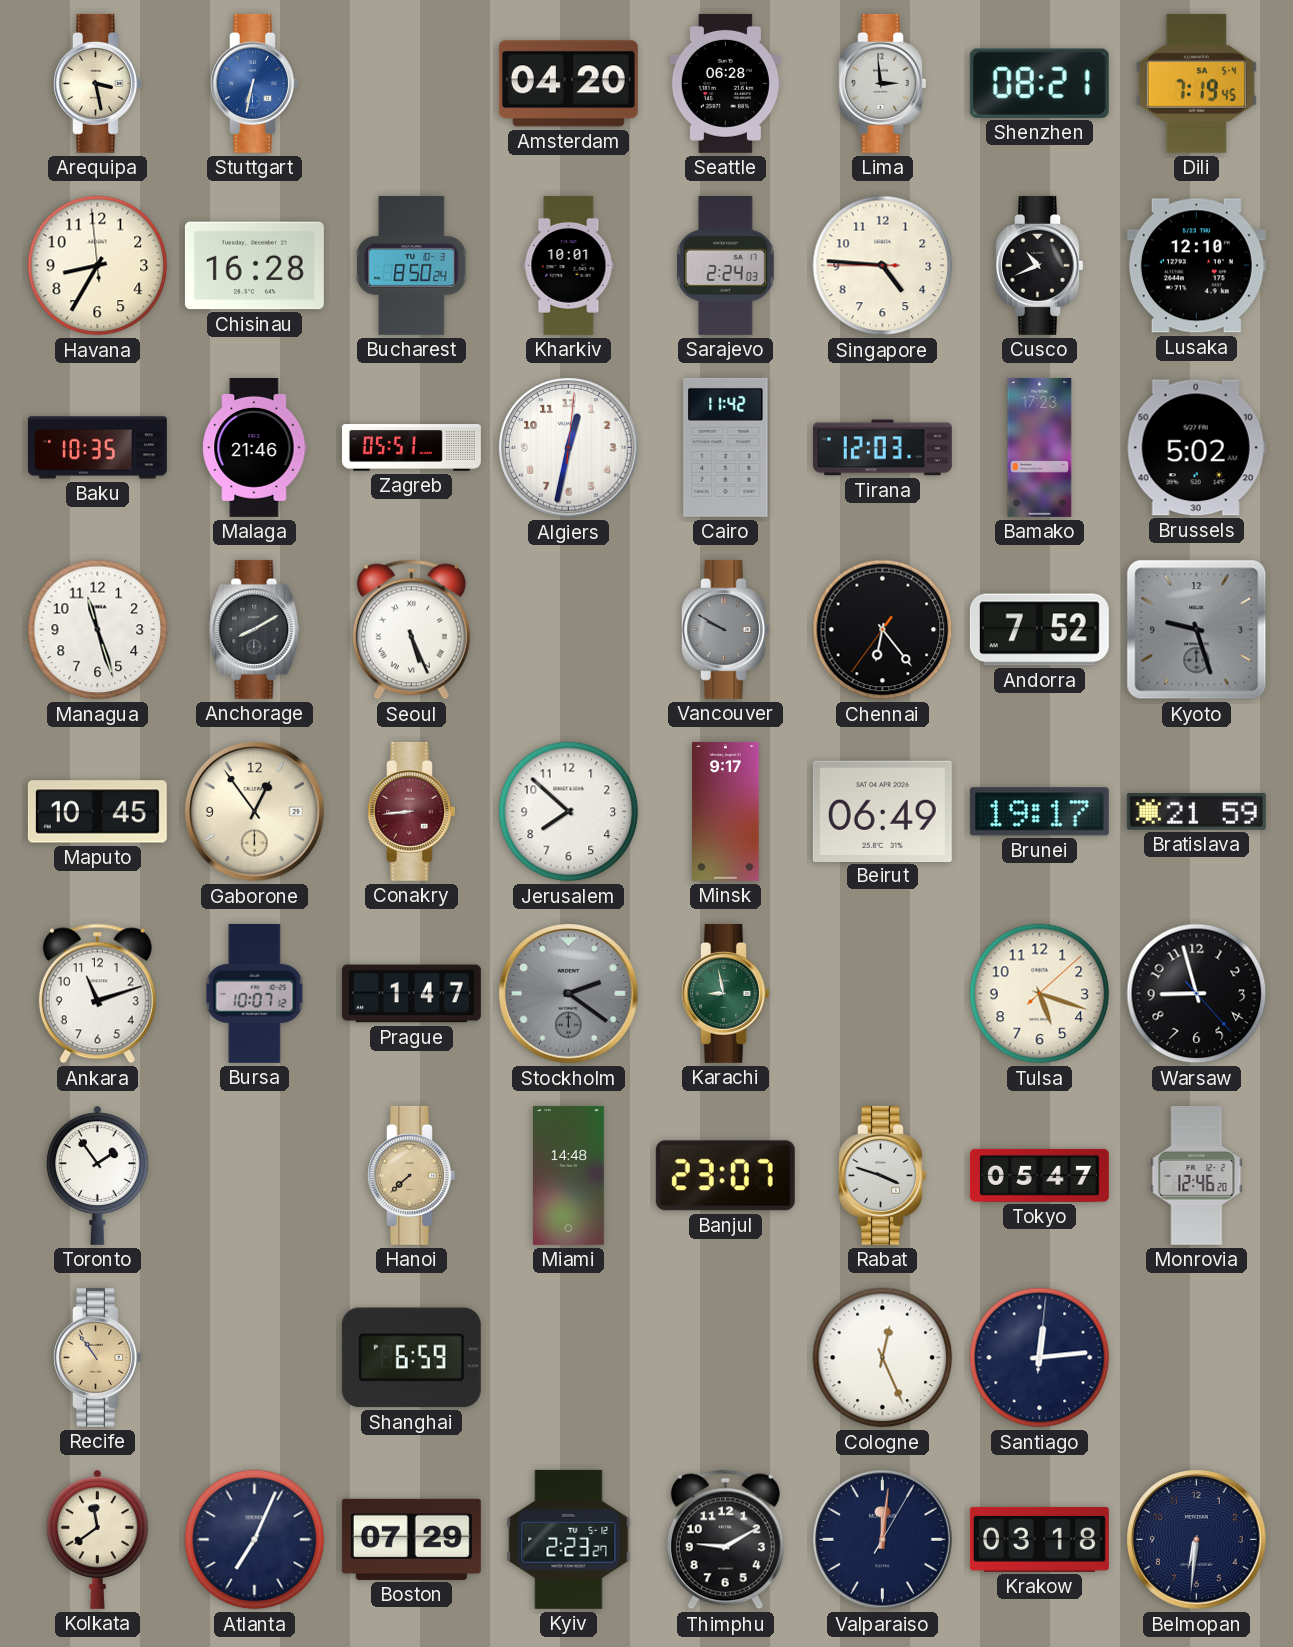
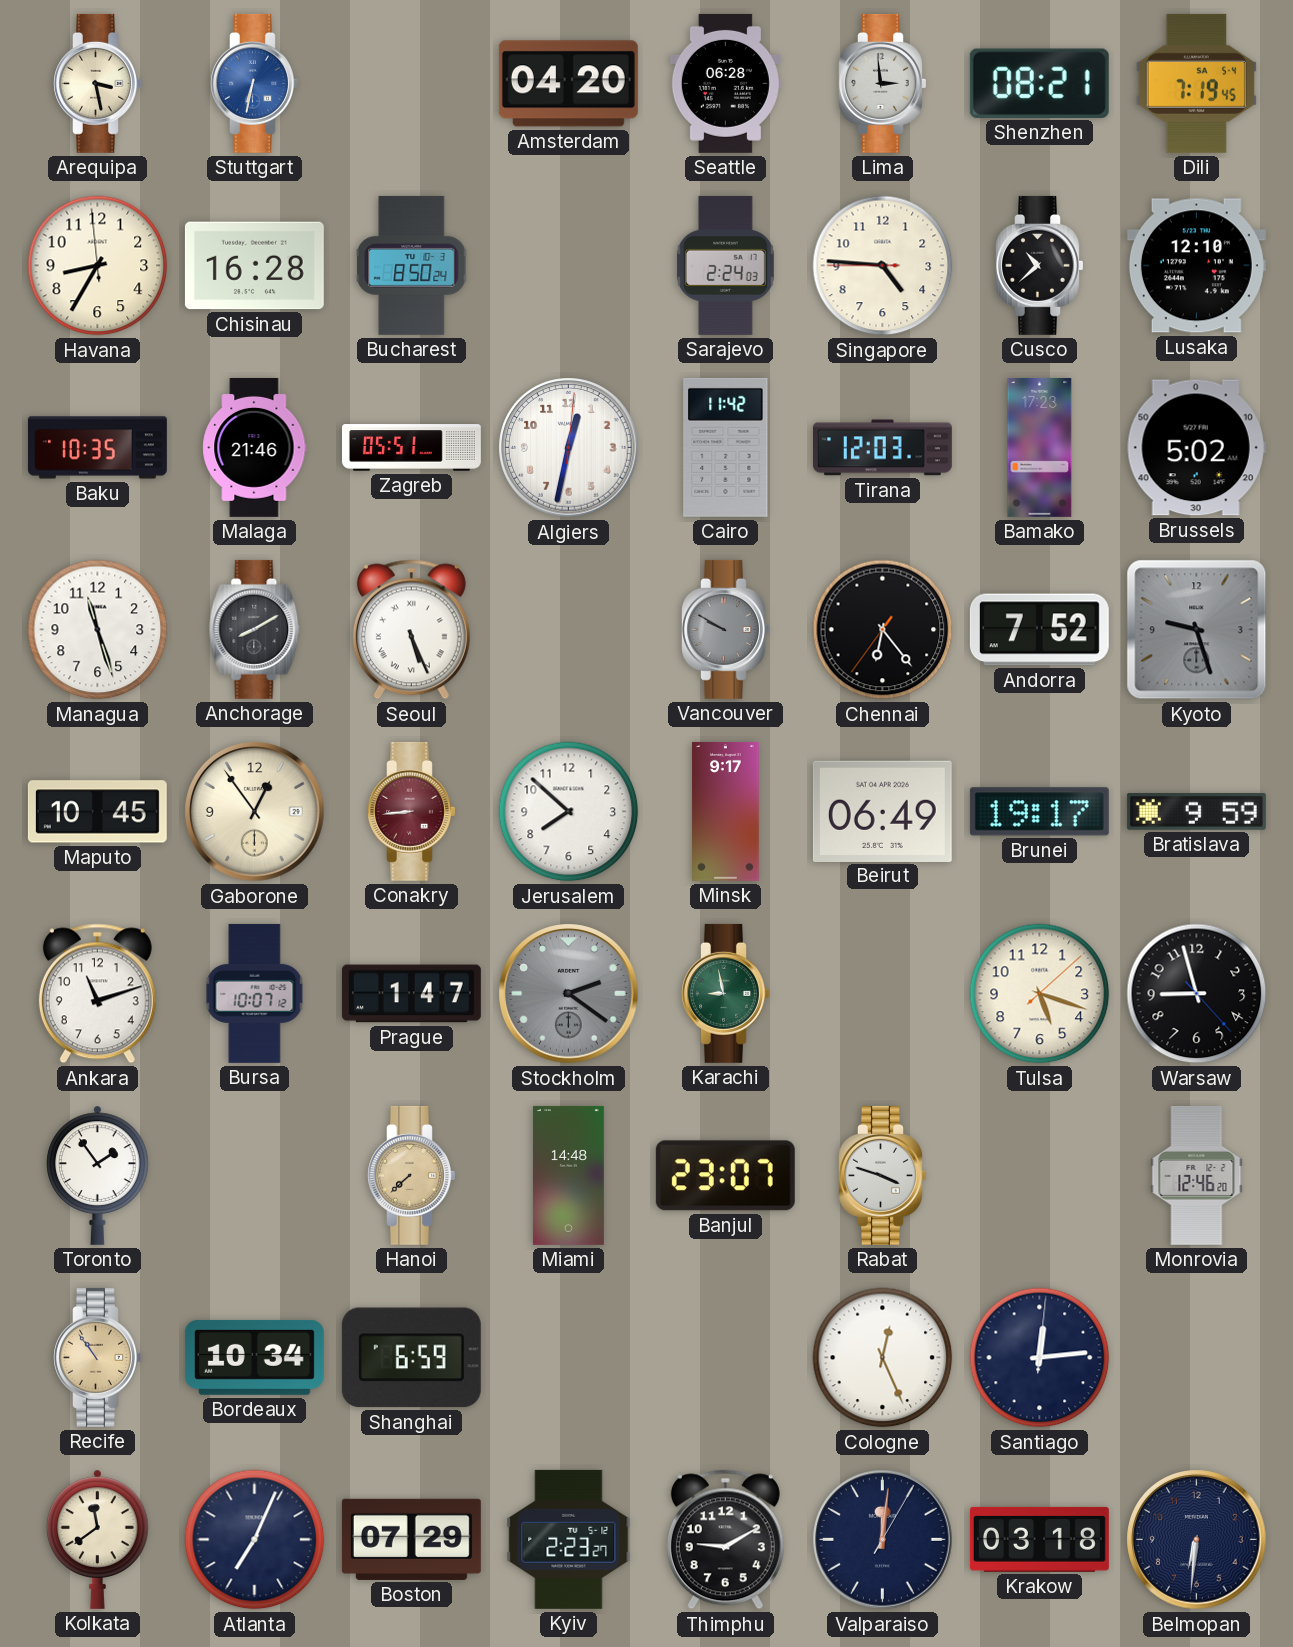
Kharkiv: 10:01 -> none (569, 265)
Cusco: 10:41 -> 10:38 (1040, 265)
Bratislava: 21:59 -> 9:59 (1196, 811)
Tokyo: 05:47 -> none (1039, 1175)
Bordeaux: none -> 10:34 (254, 1357)
